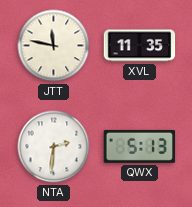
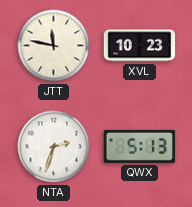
XVL: 11:35 -> 10:23 (140, 46)
NTA: 2:31 -> 2:33 (54, 147)
